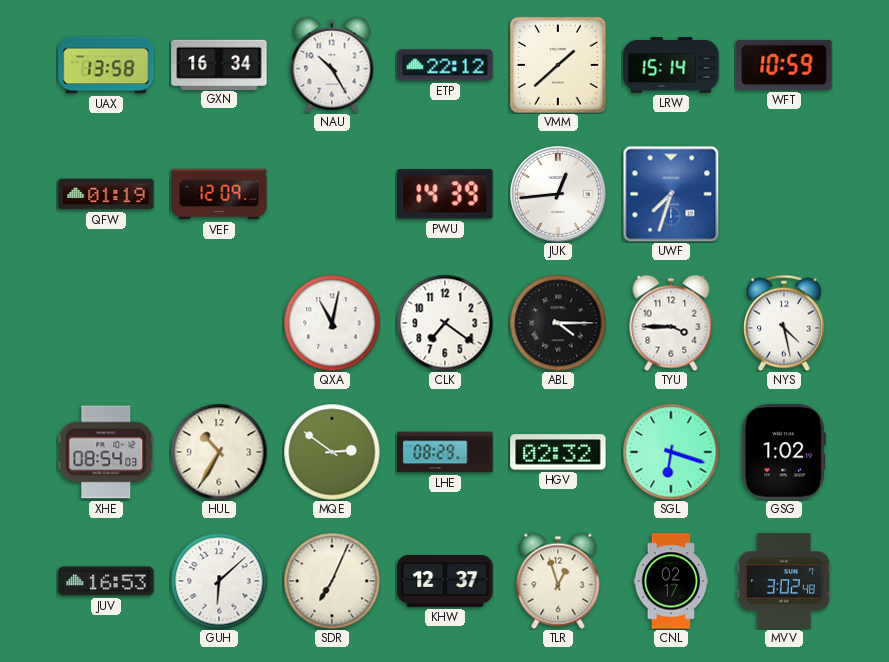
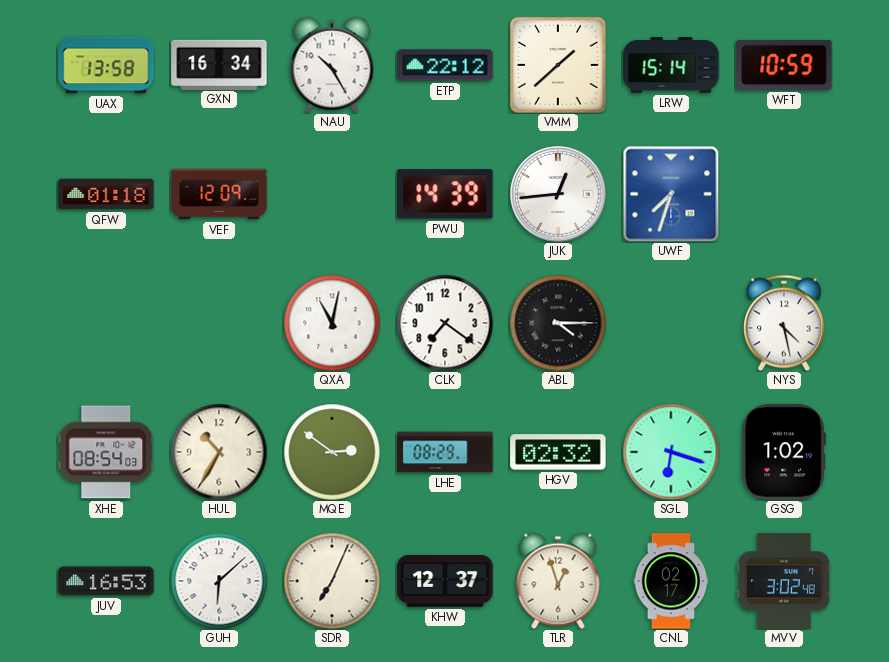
QFW: 01:19 -> 01:18 (106, 194)
TYU: 3:45 -> none (671, 323)
